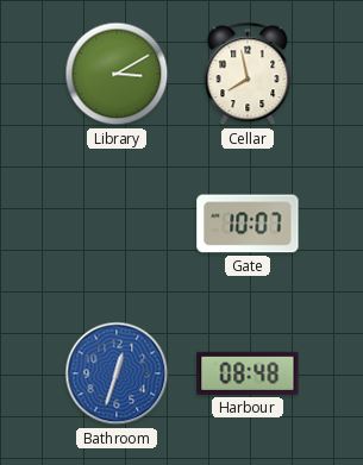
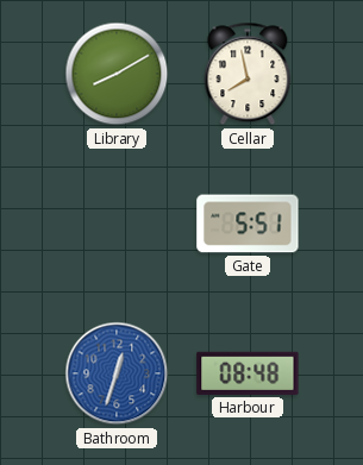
Library: 3:10 -> 8:10 (117, 74)
Gate: 10:07 -> 5:51 (248, 224)
